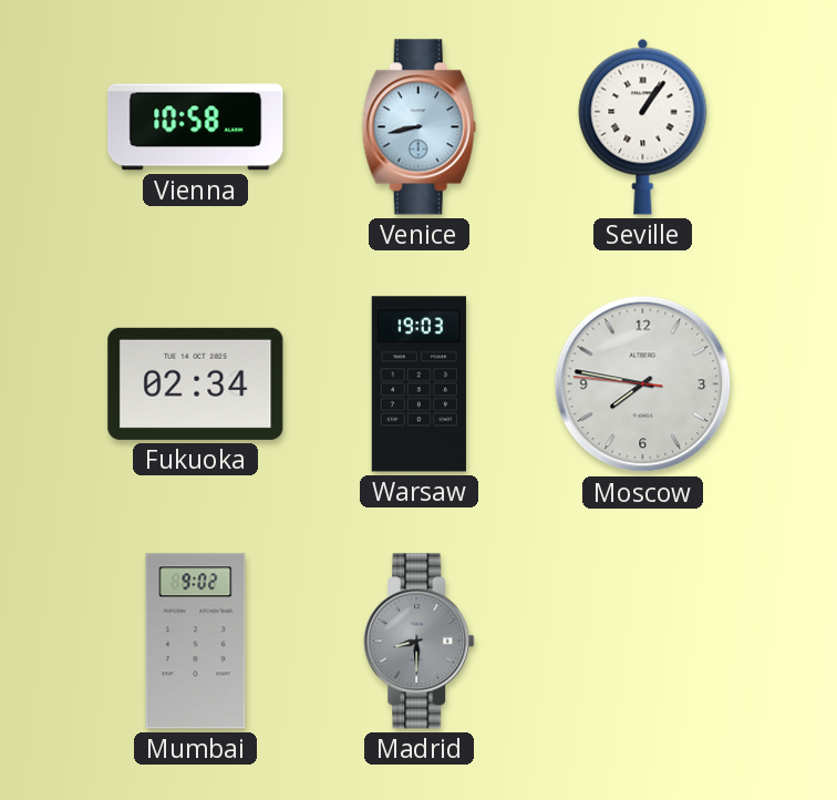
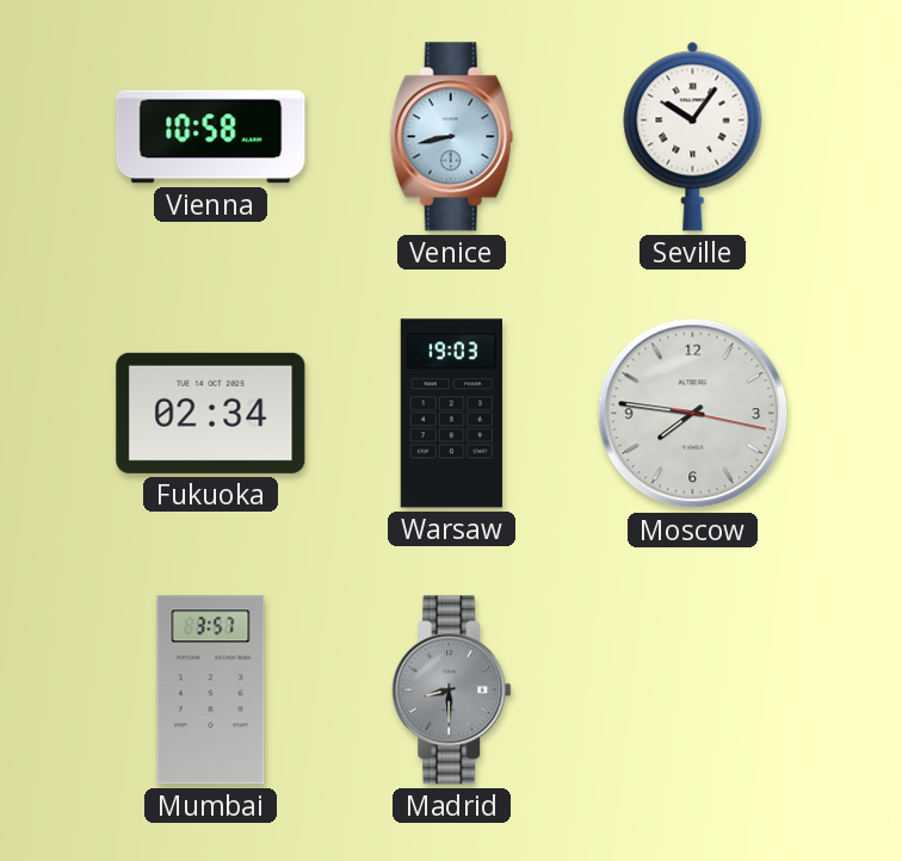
Seville: 1:06 -> 10:06 (693, 136)
Moscow: 7:46:46 -> 7:46:17 (693, 414)
Mumbai: 9:02 -> 3:57 (211, 690)
